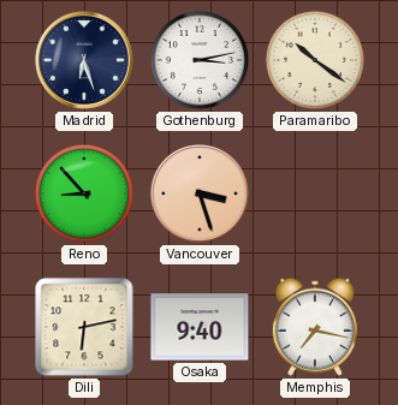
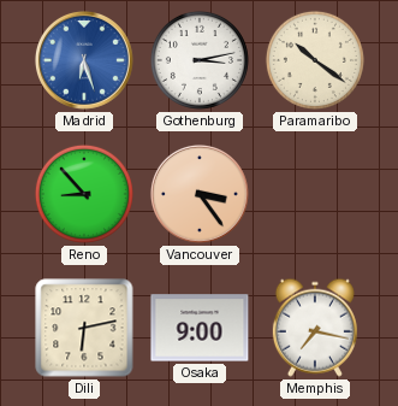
Madrid dial: navy -> blue (84, 60)
Vancouver: 3:27 -> 3:24 (200, 194)
Osaka: 9:40 -> 9:00 (200, 328)
